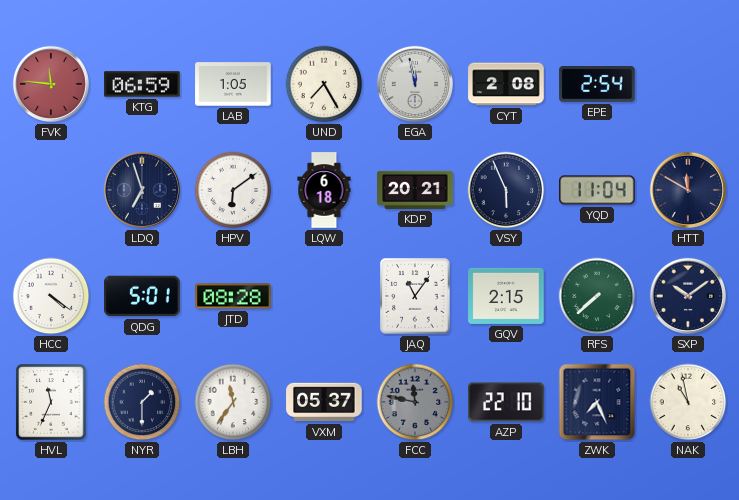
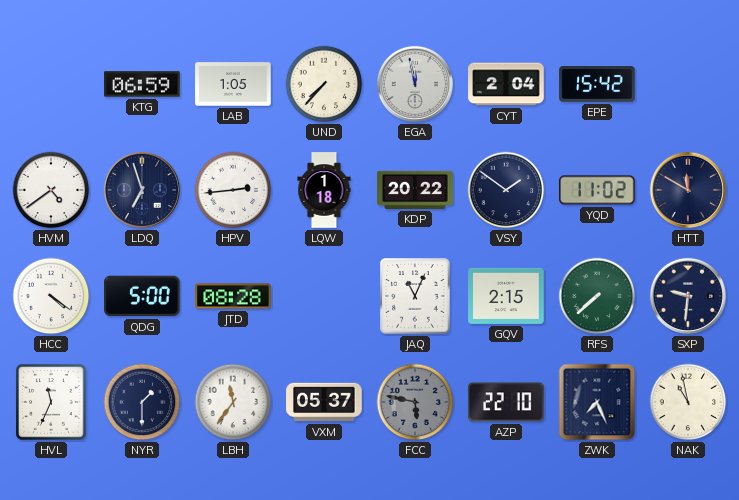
FVK: 11:46 -> none (51, 84)
UND: 7:25 -> 7:37 (324, 84)
CYT: 2:08 -> 2:04 (506, 84)
EPE: 2:54 -> 15:42 (597, 84)
HVM: none -> 4:39 (51, 190)
HPV: 6:09 -> 2:44 (233, 190)
LQW: 6:18 -> 1:18 (324, 190)
KDP: 20:21 -> 20:22 (415, 190)
VSY: 5:56 -> 1:51 (506, 190)
YQD: 11:04 -> 11:02 (597, 190)
QDG: 5:01 -> 5:00 (142, 296)
JAQ: 11:06 -> 11:04 (415, 296)
SXP: 10:09 -> 9:31 (688, 296)
FCC: 11:47 -> 5:47 (415, 402)
